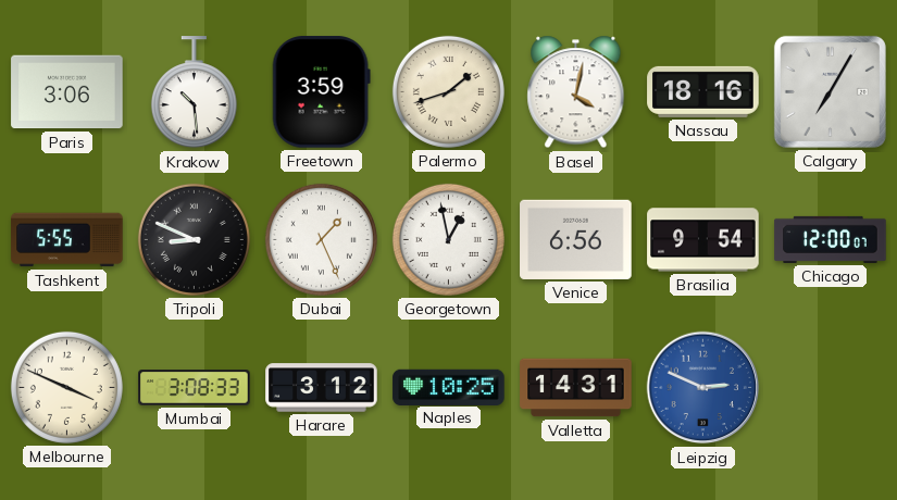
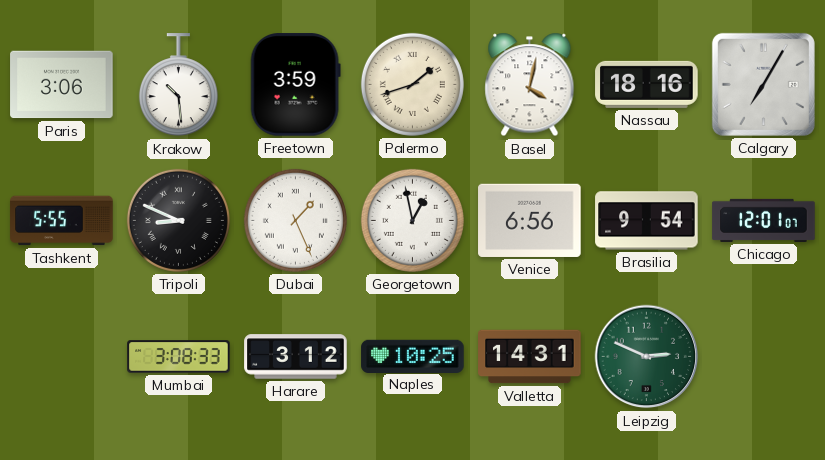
Chicago: 12:00 -> 12:01 (764, 220)
Melbourne: 3:49 -> none (66, 387)
Leipzig dial: blue -> green (647, 357)
